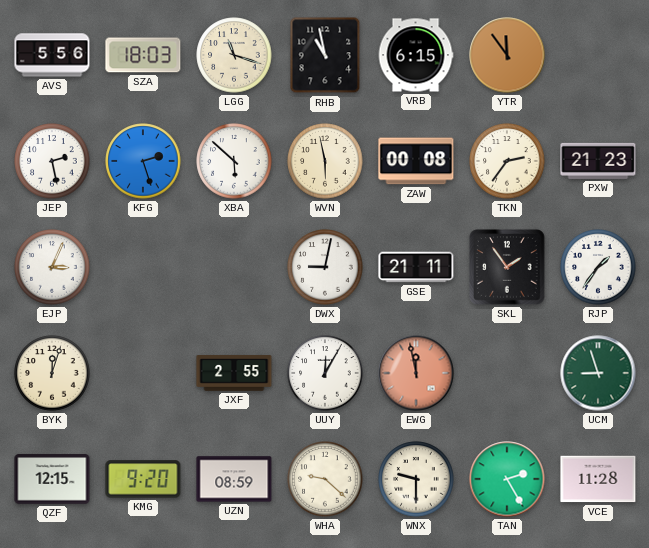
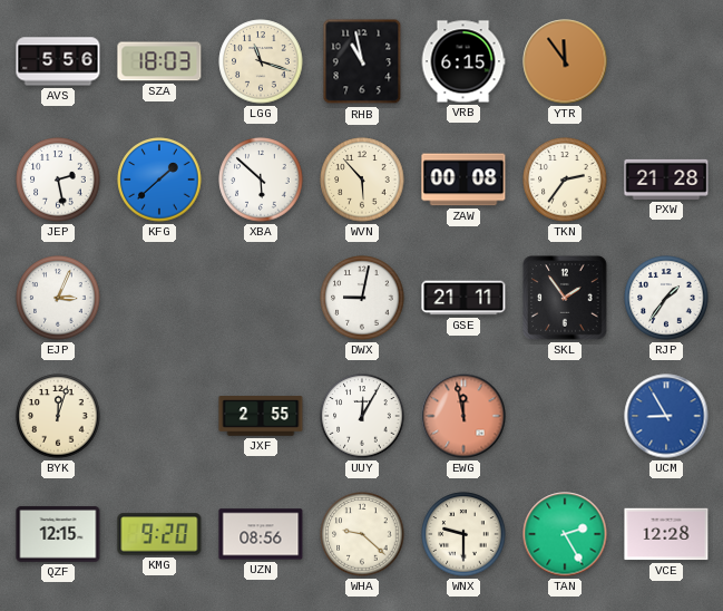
KFG: 2:27 -> 1:38 (159, 180)
WVN: 5:58 -> 5:53 (362, 180)
PXW: 21:23 -> 21:28 (666, 180)
UCM: 8:57 -> 8:55 (666, 416)
UCM dial: green -> blue (666, 416)
UZN: 08:59 -> 08:56 (261, 534)
VCE: 11:28 -> 12:28 (666, 534)
